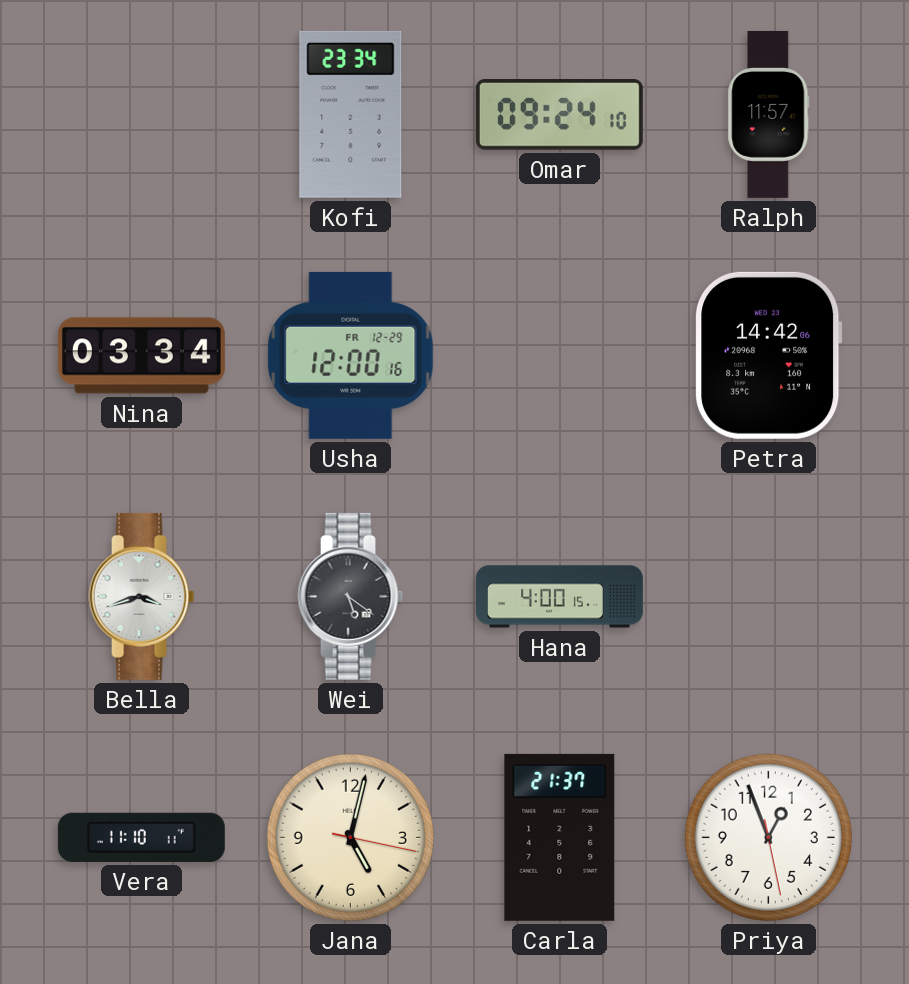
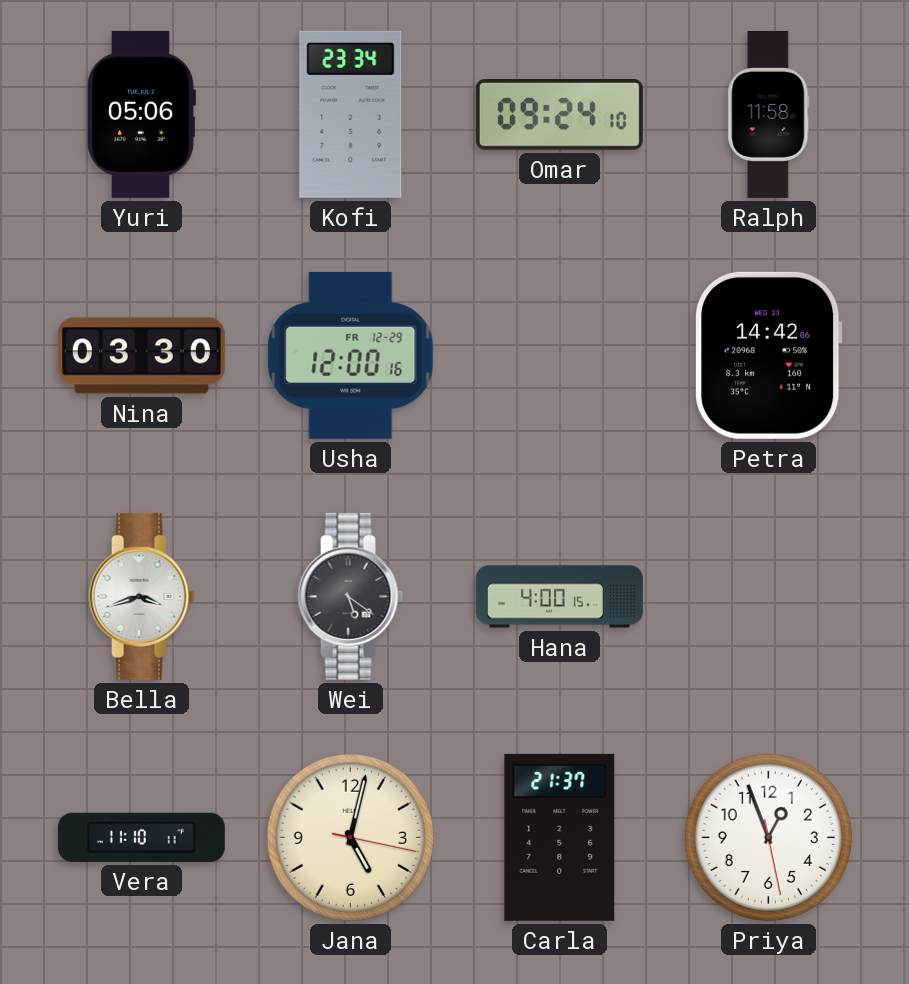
Yuri: none -> 05:06 (142, 114)
Ralph: 11:57 -> 11:58 (769, 114)
Nina: 03:34 -> 03:30 (141, 356)
